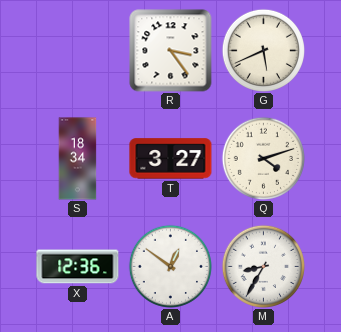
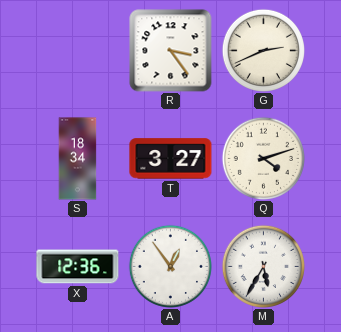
G: 5:41 -> 2:41 (263, 50)
A: 12:51 -> 12:54 (170, 266)
M: 8:35 -> 5:35 (263, 266)
